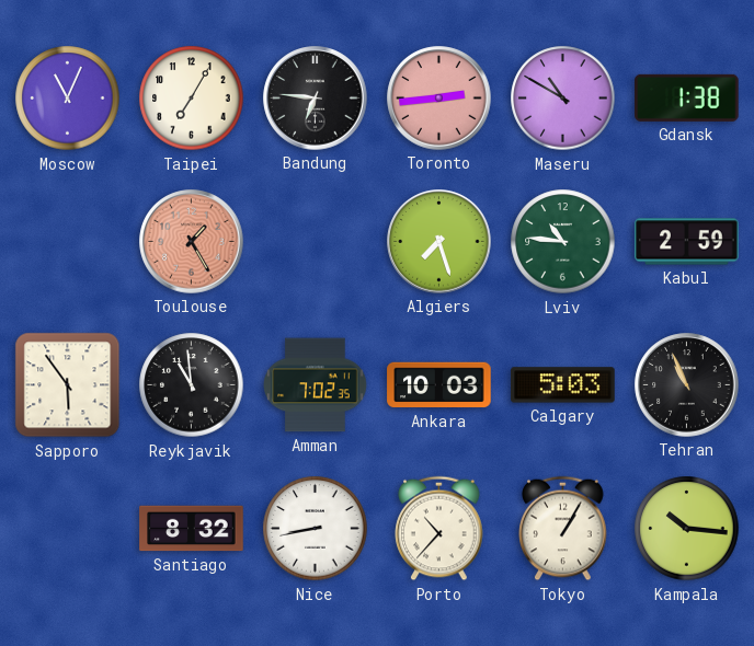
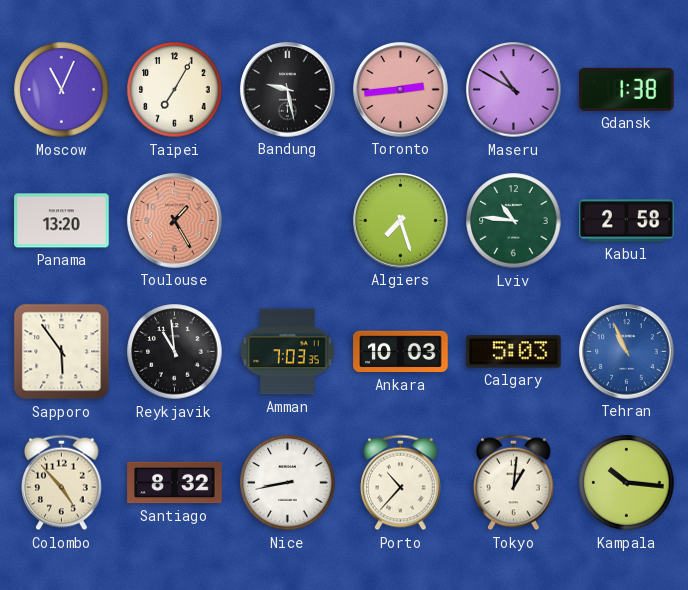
Bandung: 6:46 -> 9:28 (288, 90)
Panama: none -> 13:20 (62, 221)
Kabul: 2:59 -> 2:58 (627, 221)
Amman: 7:02 -> 7:03 (288, 352)
Tehran dial: black -> blue (627, 352)
Colombo: none -> 4:53 (62, 483)
Tokyo: 1:05 -> 1:01 (514, 483)
